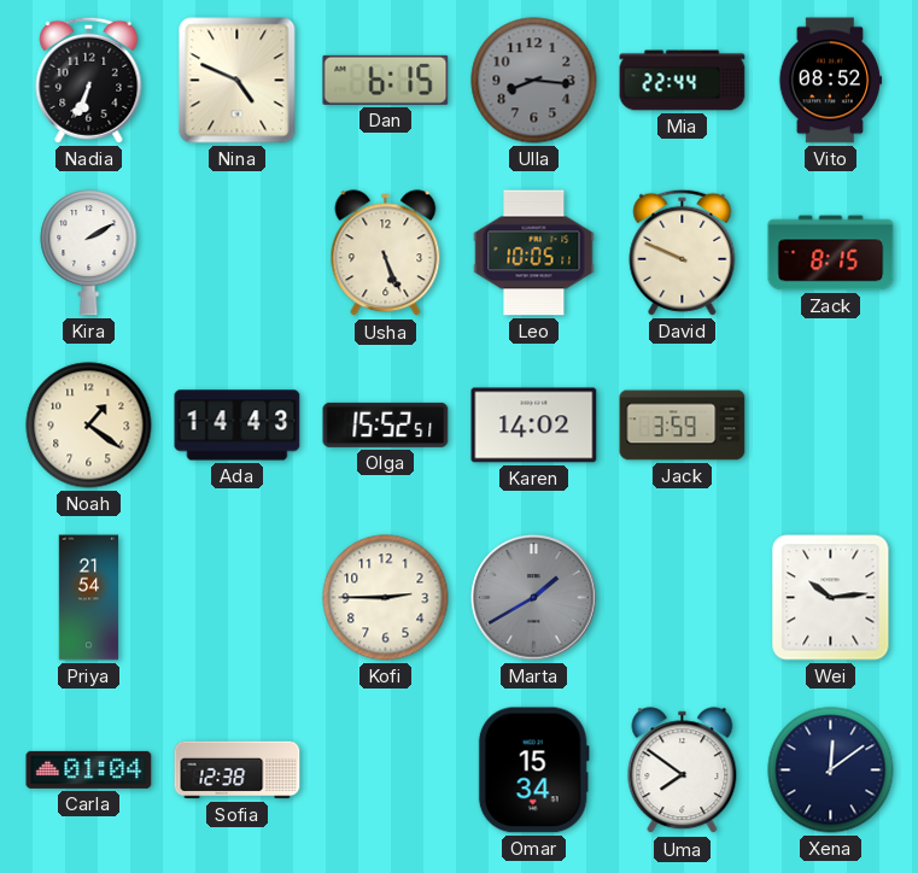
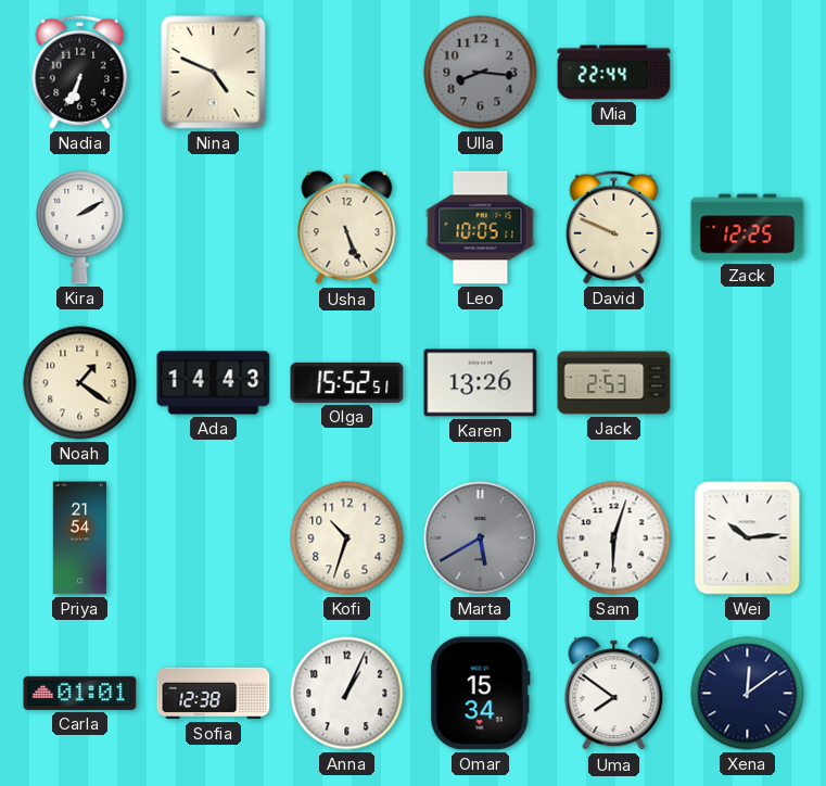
Dan: 6:15 -> none (386, 80)
Vito: 08:52 -> none (831, 81)
Zack: 8:15 -> 12:25 (748, 228)
Karen: 14:02 -> 13:26 (481, 383)
Jack: 3:59 -> 2:53 (614, 383)
Kofi: 2:45 -> 10:33 (347, 538)
Marta: 1:40 -> 5:40 (481, 538)
Sam: none -> 6:03 (614, 538)
Carla: 01:04 -> 01:01 (80, 693)
Anna: none -> 1:04 (347, 694)
